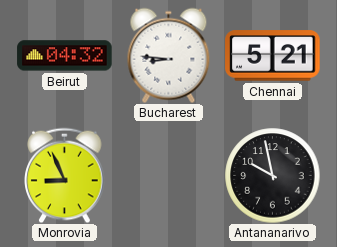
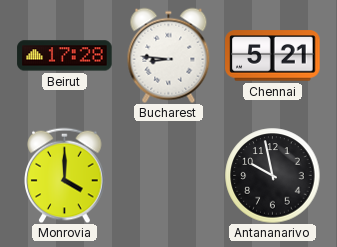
Beirut: 04:32 -> 17:28 (65, 56)
Monrovia: 8:56 -> 4:00 (65, 175)
